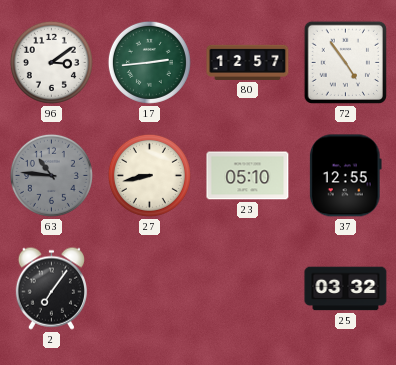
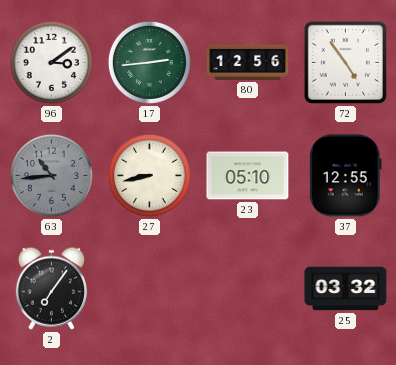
80: 12:57 -> 12:56 (248, 62)
63: 10:46 -> 10:44 (51, 175)
